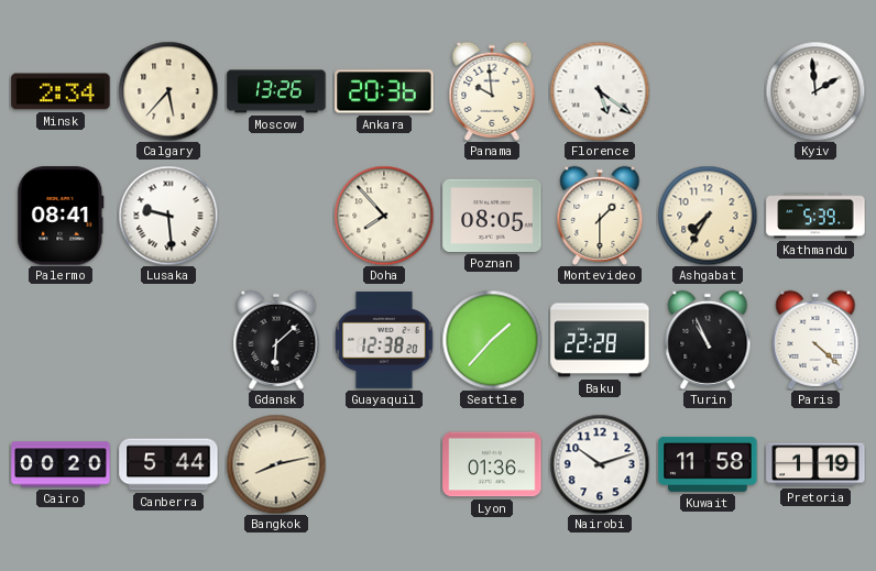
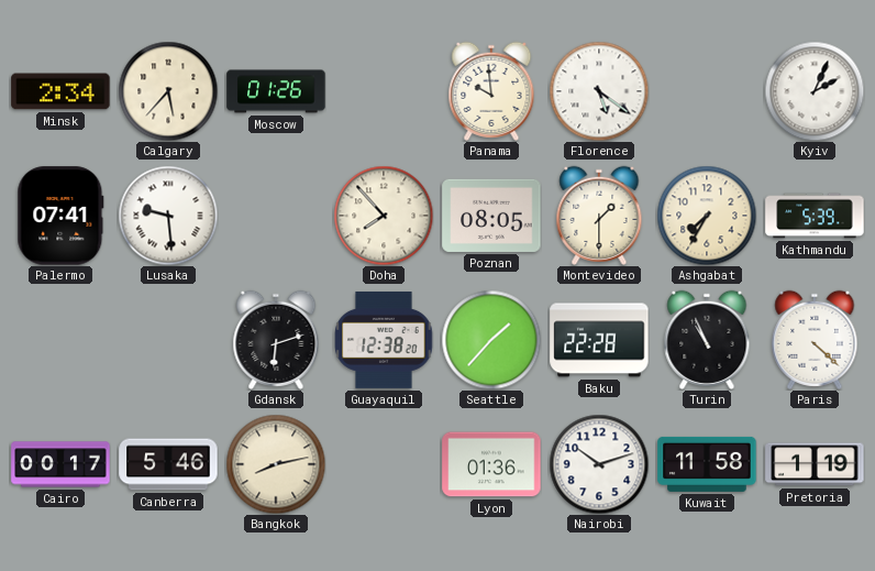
Moscow: 13:26 -> 01:26 (276, 91)
Ankara: 20:36 -> none (384, 91)
Kyiv: 1:59 -> 2:04 (815, 91)
Palermo: 08:41 -> 07:41 (60, 216)
Gdansk: 6:08 -> 6:12 (276, 340)
Cairo: 00:20 -> 00:17 (60, 464)
Canberra: 5:44 -> 5:46 (168, 464)
